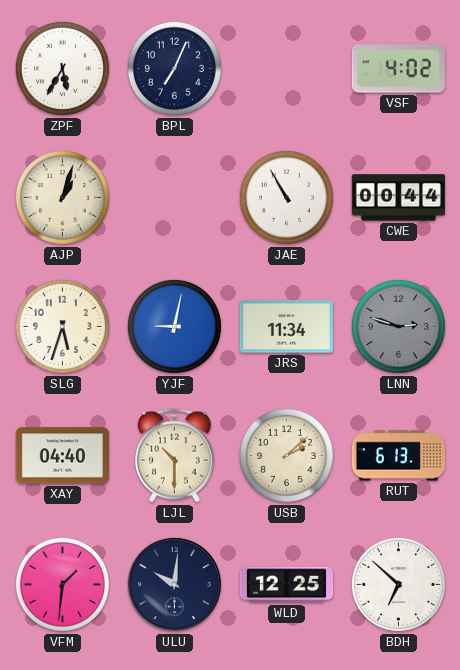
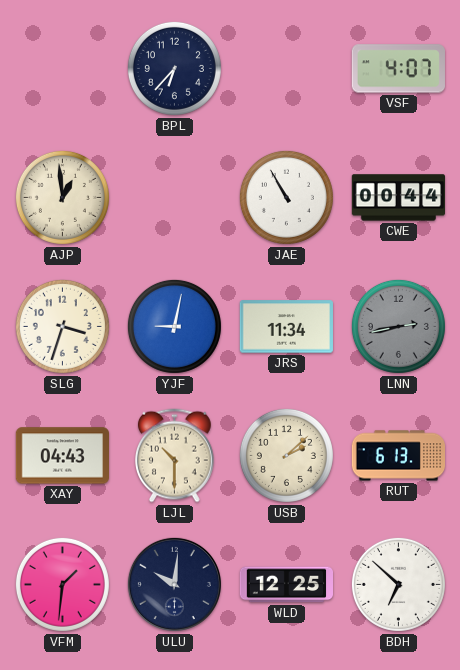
ZPF: 5:35 -> none (62, 68)
BPL: 7:04 -> 6:37 (174, 68)
VSF: 4:02 -> 4:07 (398, 69)
AJP: 1:03 -> 12:59 (62, 197)
SLG: 5:33 -> 3:33 (62, 326)
LNN: 2:48 -> 2:43 (398, 326)
XAY: 04:40 -> 04:43 (62, 456)
